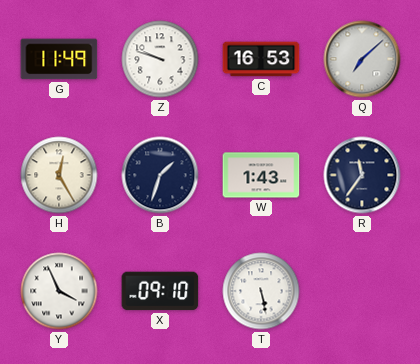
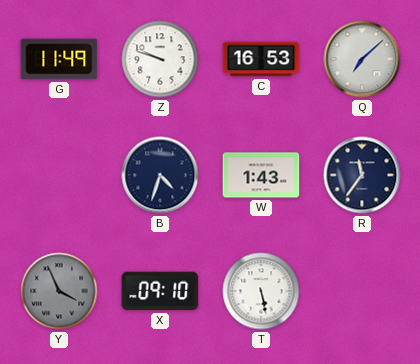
H: 12:25 -> none (59, 175)
B: 1:33 -> 4:33 (160, 175)
Y dial: white -> grey (59, 291)
